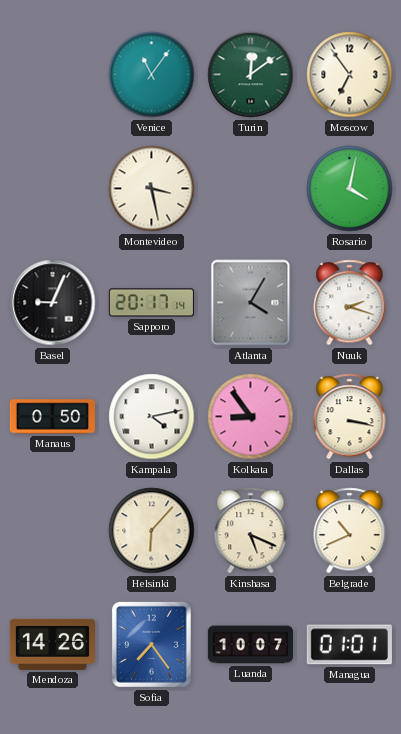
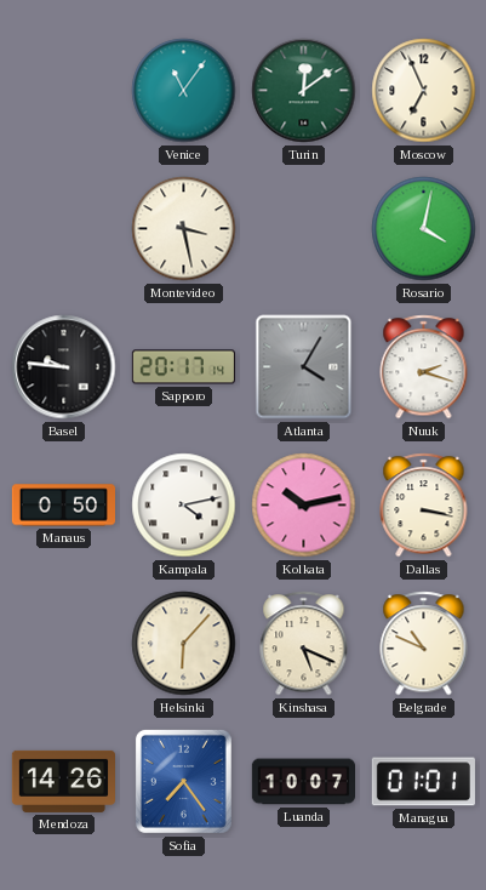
Moscow: 6:54 -> 6:56 (424, 91)
Basel: 9:04 -> 9:46 (64, 367)
Kolkata: 8:54 -> 10:13 (304, 506)
Belgrade: 10:41 -> 10:49 (424, 644)
